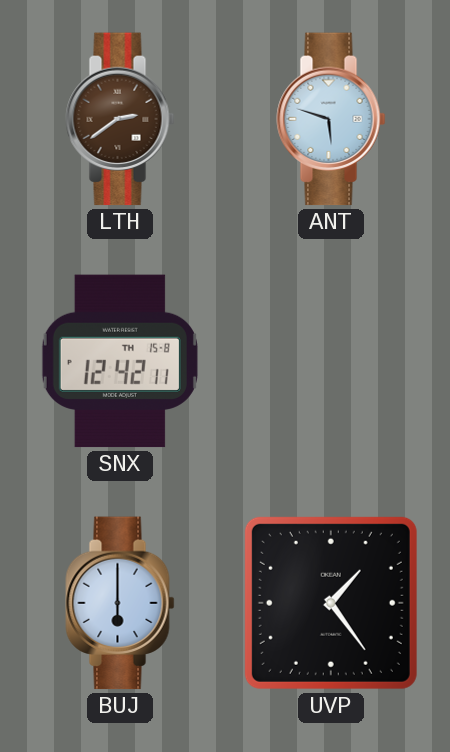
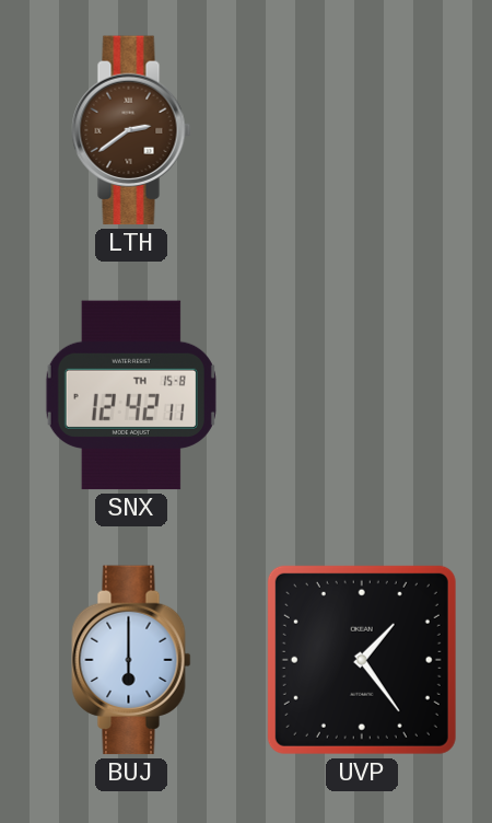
ANT: 5:48 -> none (331, 119)
